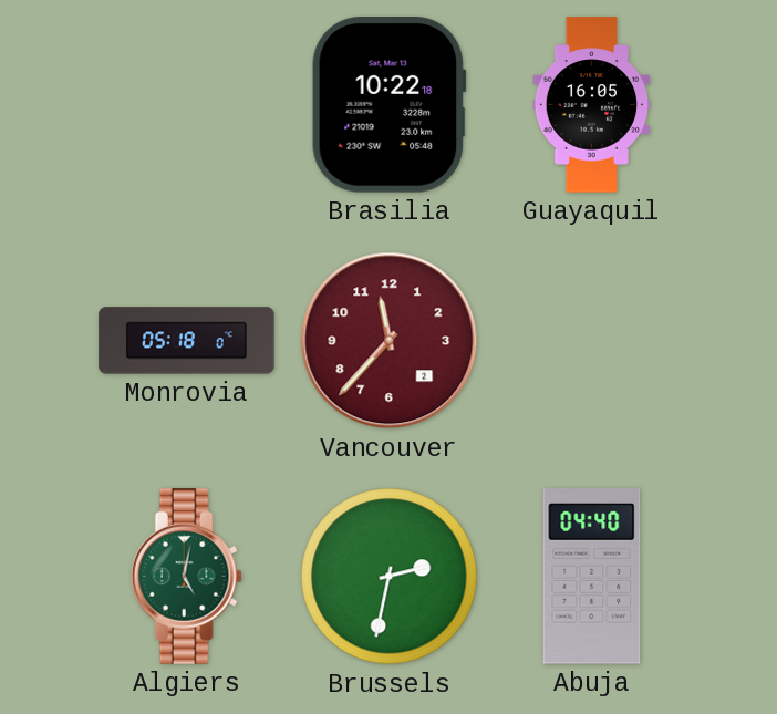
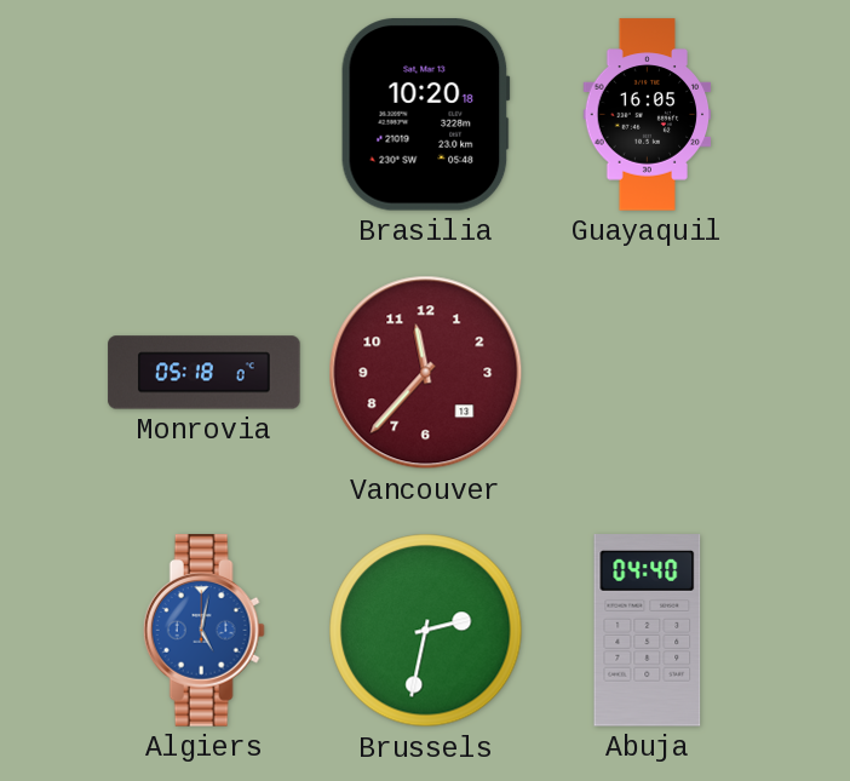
Brasilia: 10:22 -> 10:20 (425, 115)
Vancouver date: 2 -> 13 (426, 373)
Algiers dial: green -> blue (203, 631)
